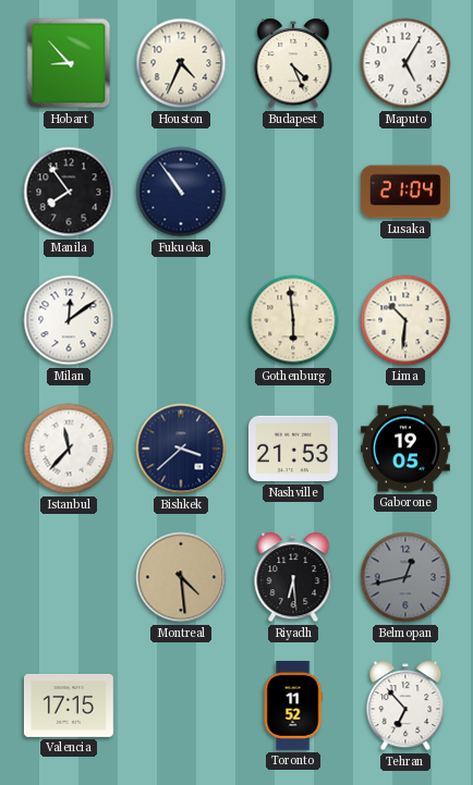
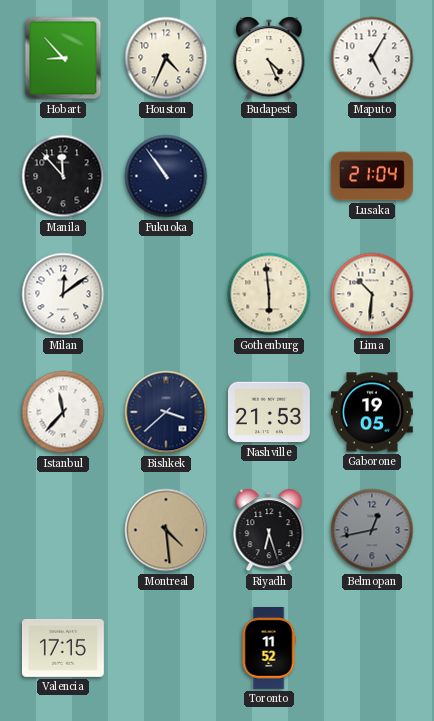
Manila: 7:54 -> 11:53 (63, 176)
Riyadh: 6:29 -> 6:27 (269, 530)
Tehran: 6:53 -> none (405, 706)
